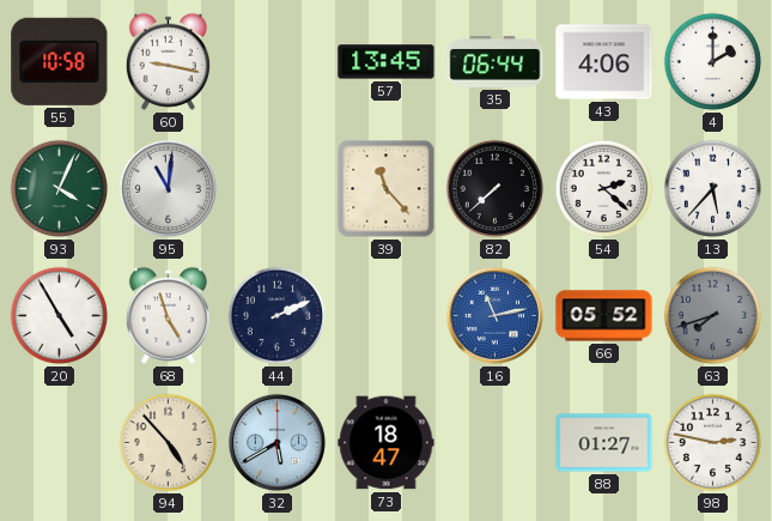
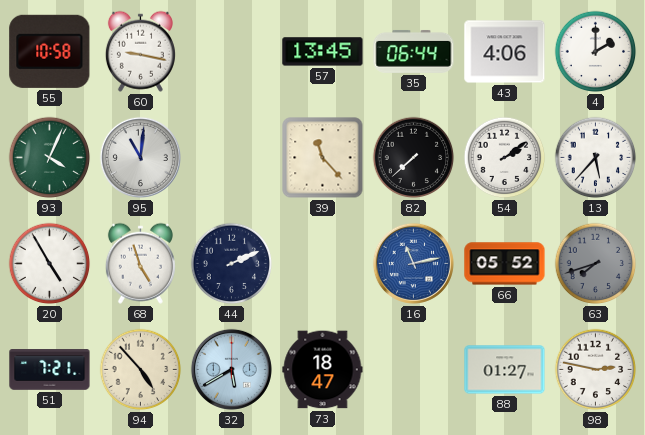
54: 2:22 -> 2:09 (505, 158)
51: none -> 7:21 (50, 370)
